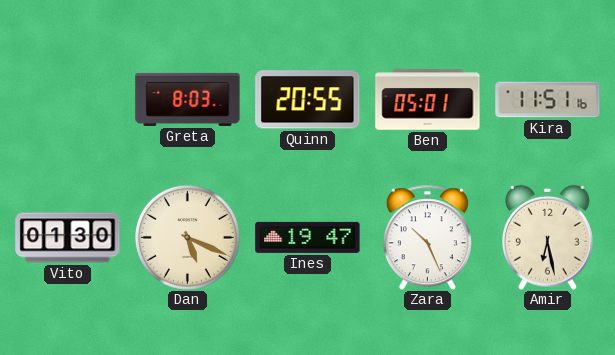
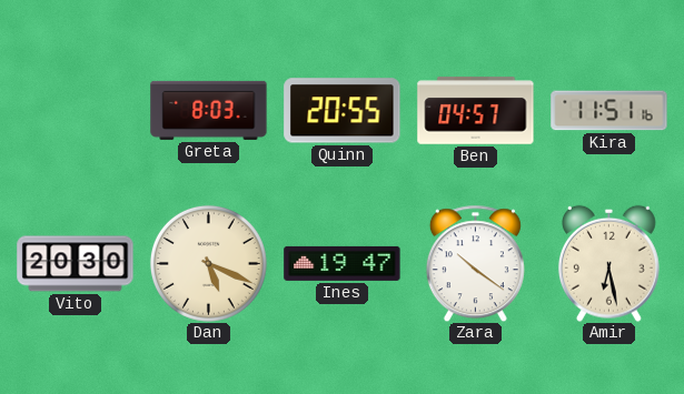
Ben: 05:01 -> 04:57 (476, 111)
Vito: 01:30 -> 20:30 (76, 264)
Zara: 10:26 -> 10:21 (475, 263)
